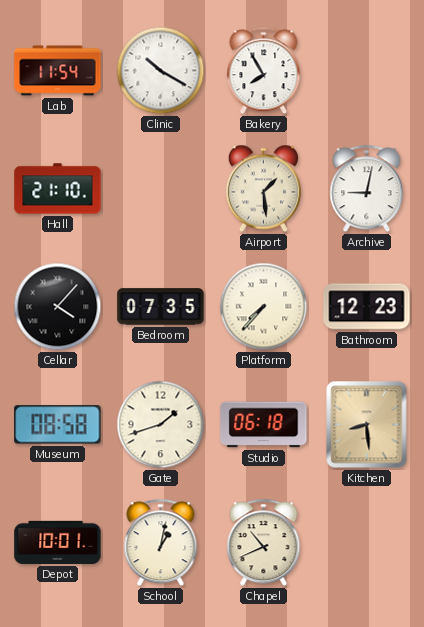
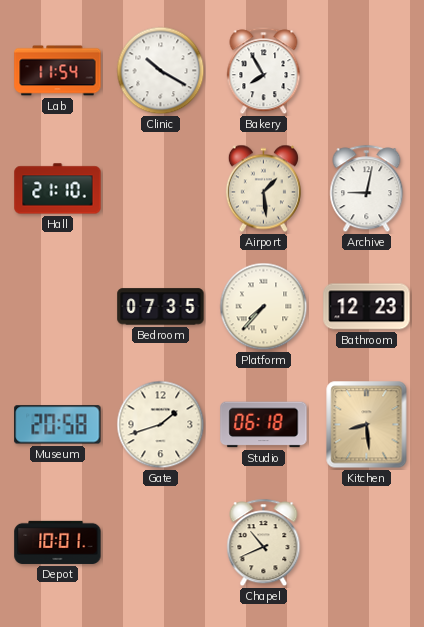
Cellar: 4:07 -> none (58, 307)
Museum: 08:58 -> 20:58 (58, 425)
School: 1:02 -> none (161, 543)
